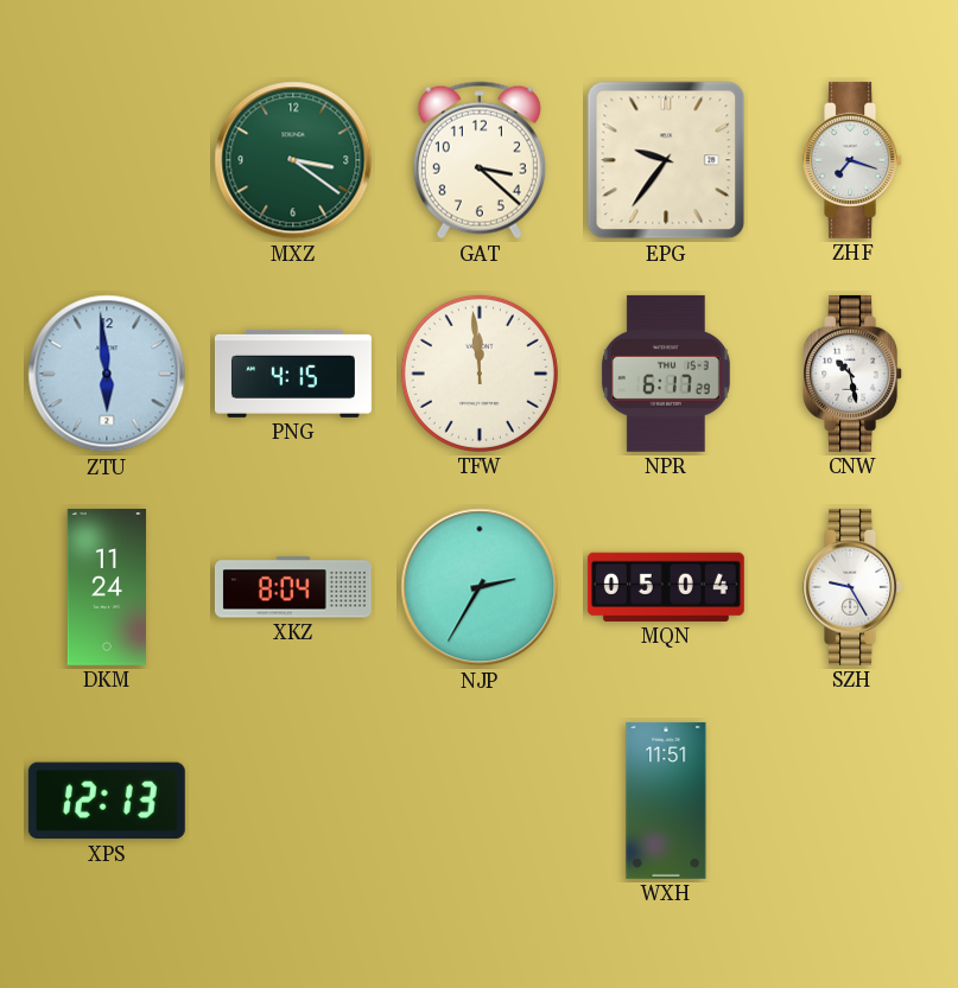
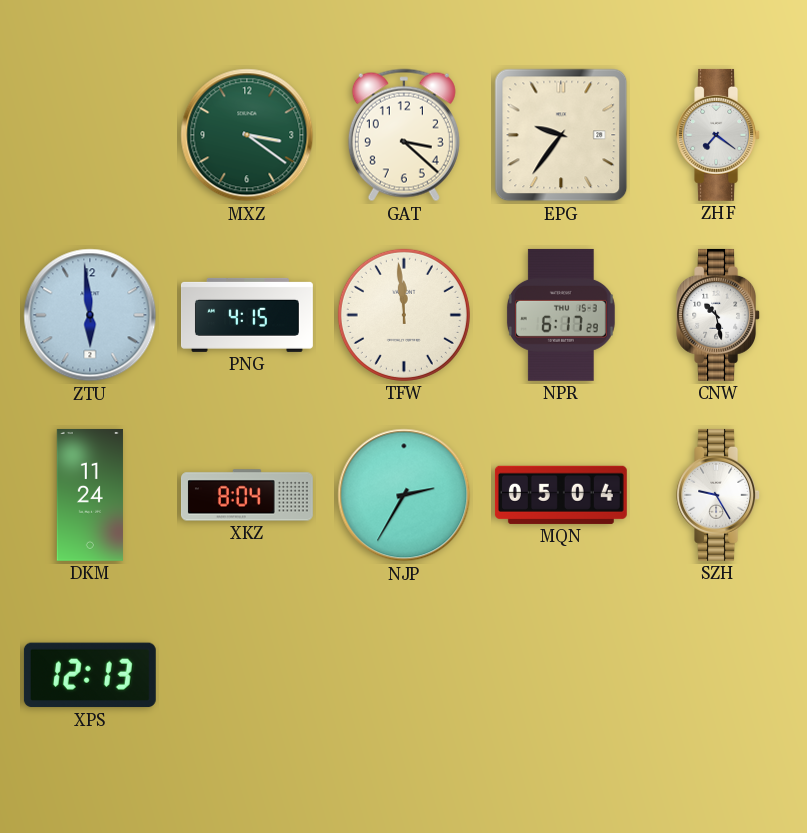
ZHF: 7:18 -> 7:21 (719, 135)
WXH: 11:51 -> none (666, 801)
